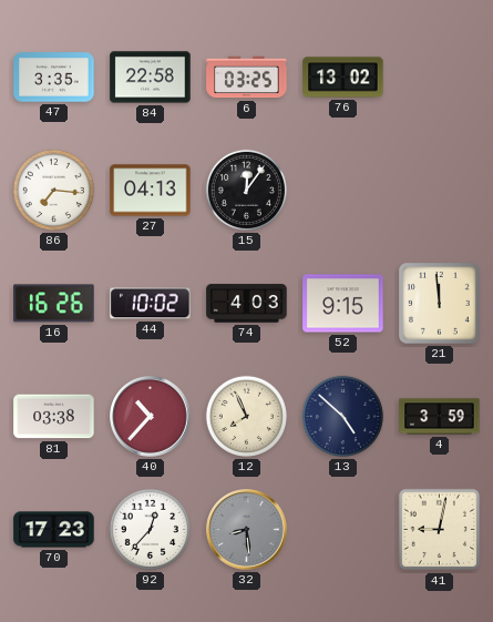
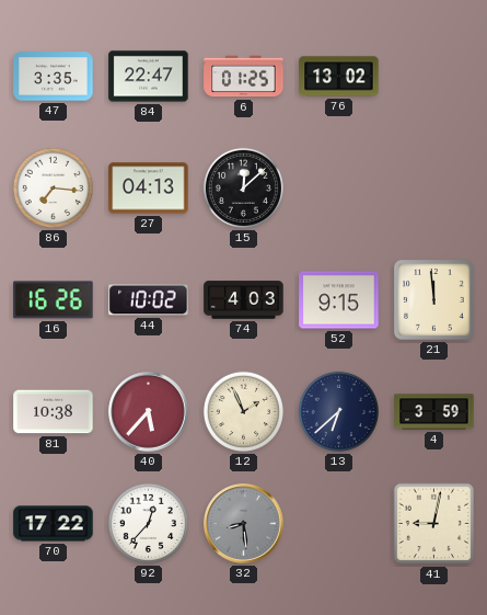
84: 22:58 -> 22:47 (149, 77)
6: 03:25 -> 01:25 (244, 77)
15: 12:06 -> 12:08 (243, 187)
81: 03:38 -> 10:38 (54, 412)
40: 10:37 -> 5:37 (149, 412)
12: 7:56 -> 1:56 (243, 411)
13: 4:52 -> 6:38 (338, 411)
70: 17:23 -> 17:22 (54, 524)
